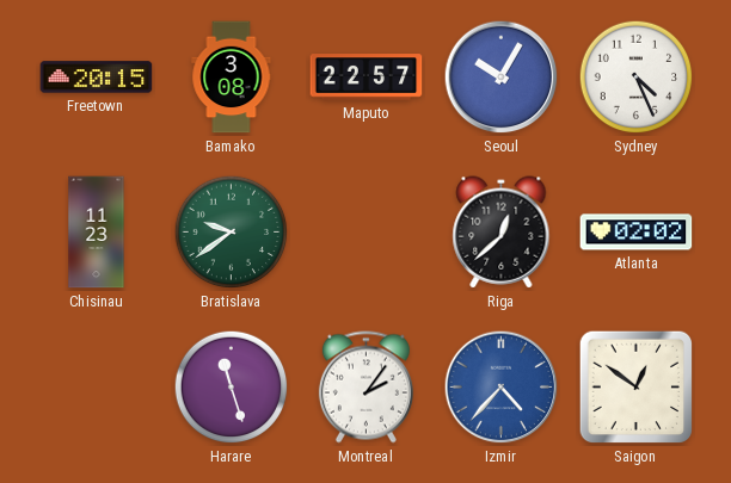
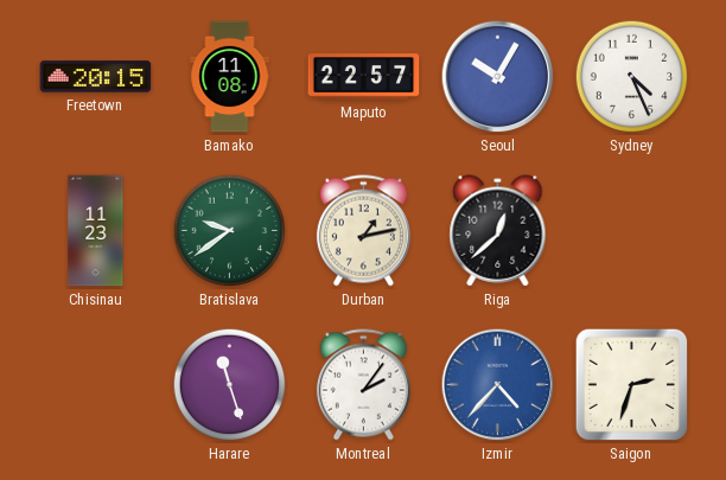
Bamako: 3:08 -> 11:08 (230, 77)
Durban: none -> 1:13 (363, 231)
Atlanta: 02:02 -> none (637, 233)
Saigon: 12:51 -> 2:33 (632, 385)
